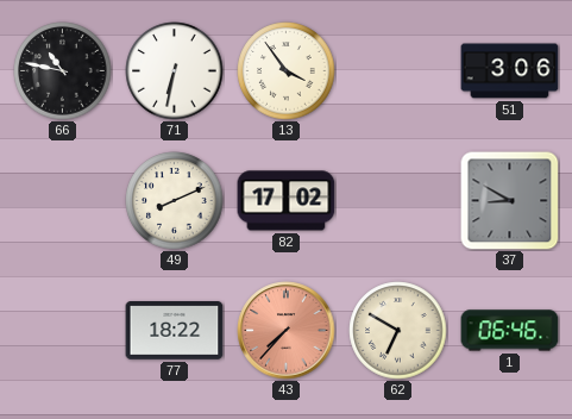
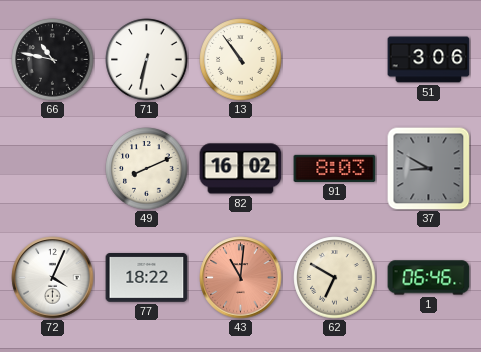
13: 3:54 -> 10:54 (241, 60)
82: 17:02 -> 16:02 (241, 169)
91: none -> 8:03 (335, 168)
72: none -> 4:04 (53, 278)
43: 7:37 -> 11:01 (241, 278)
